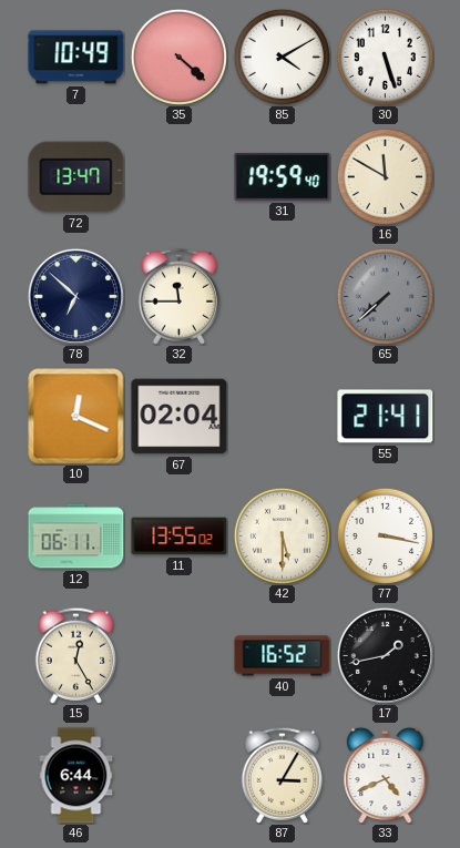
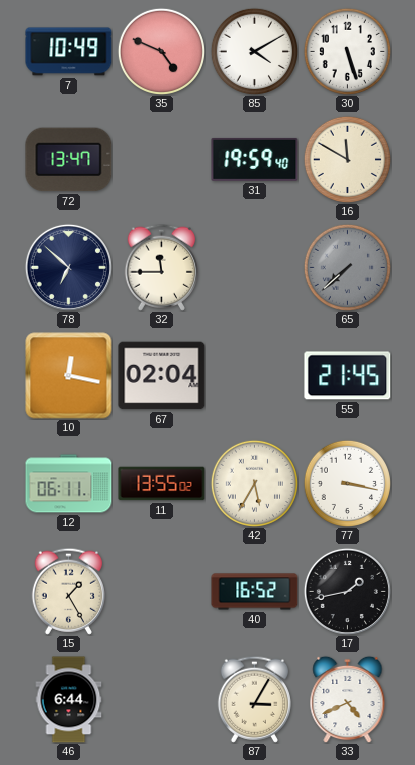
35: 4:22 -> 4:49 (161, 51)
10: 12:19 -> 12:17 (69, 376)
55: 21:41 -> 21:45 (348, 376)
42: 5:30 -> 5:35 (254, 483)
15: 12:25 -> 1:25 (68, 591)
